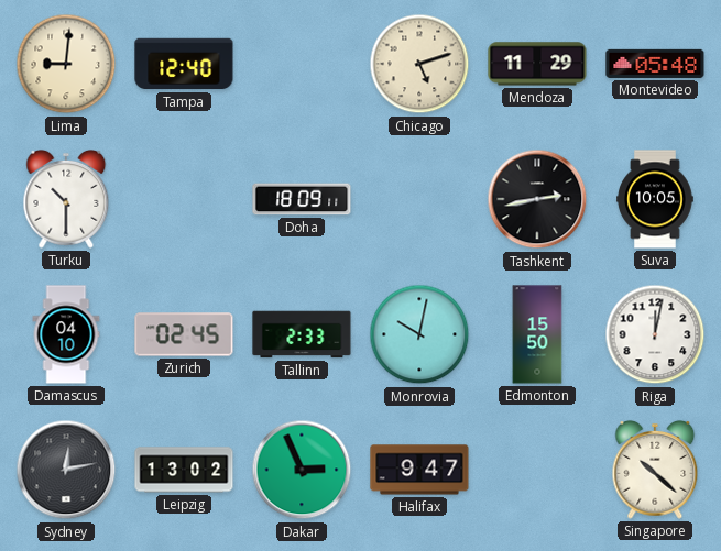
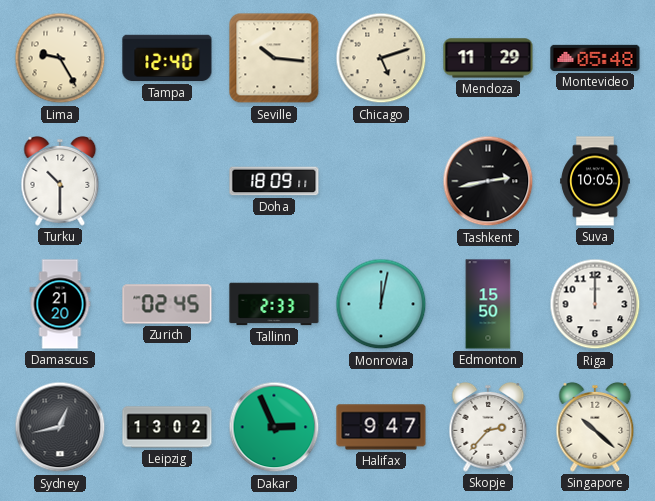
Lima: 9:01 -> 9:25 (60, 58)
Seville: none -> 10:16 (274, 58)
Damascus: 04:10 -> 21:20 (60, 304)
Monrovia: 10:02 -> 12:02 (381, 304)
Riga: 12:02 -> 12:00 (595, 304)
Sydney: 12:13 -> 12:43 (60, 427)
Skopje: none -> 2:37 (488, 427)
